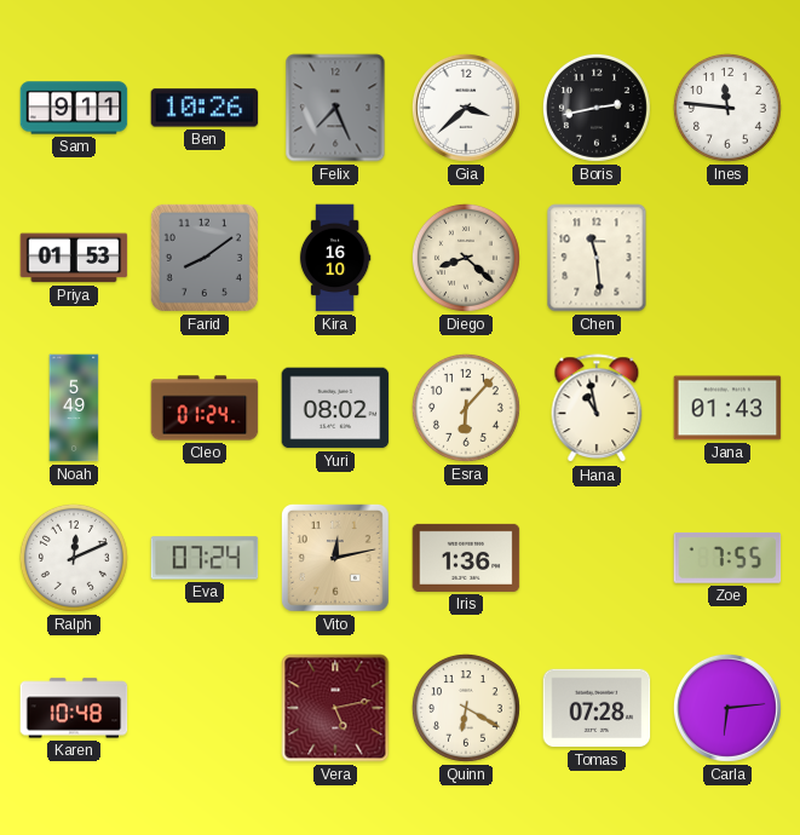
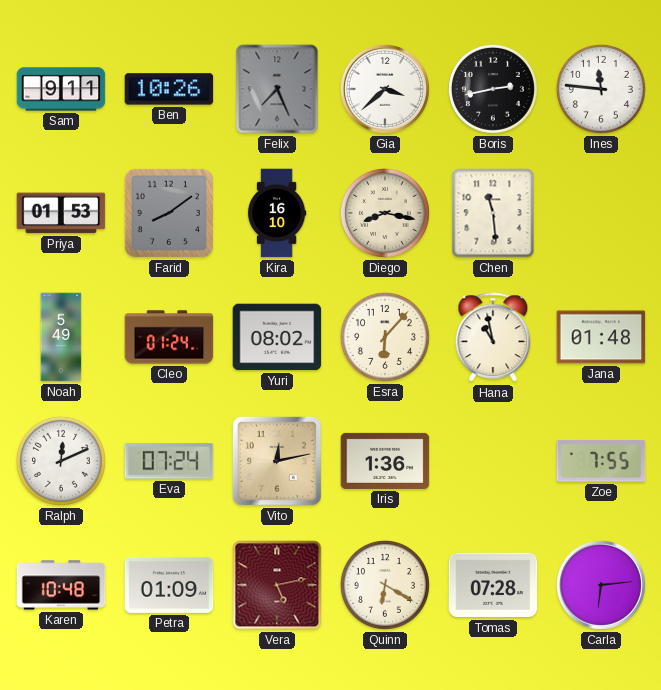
Diego: 8:22 -> 8:17 (385, 213)
Jana: 01:43 -> 01:48 (601, 337)
Petra: none -> 01:09 (169, 585)
